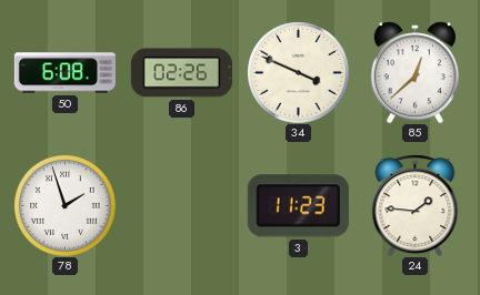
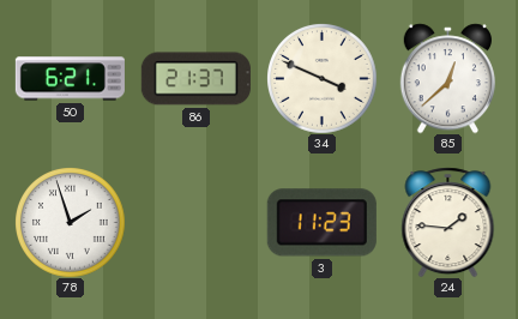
50: 6:08 -> 6:21 (70, 79)
86: 02:26 -> 21:37 (195, 79)
